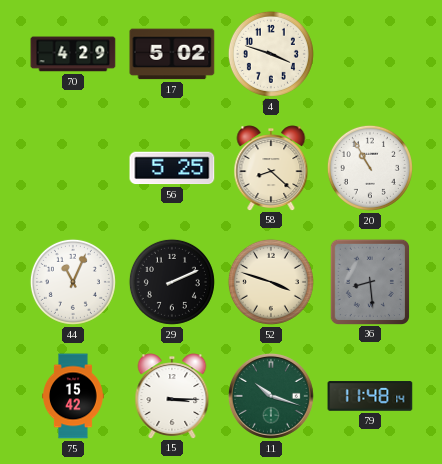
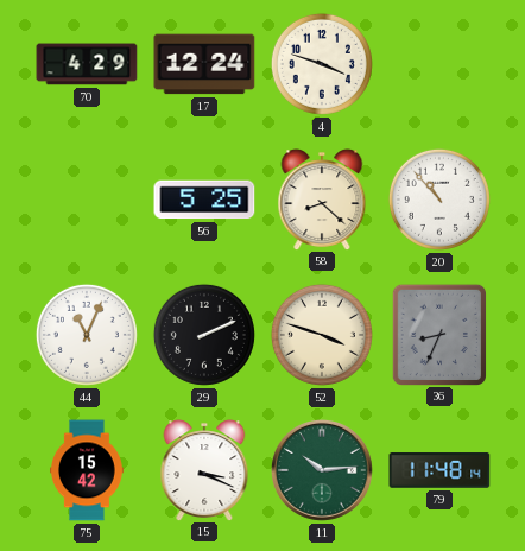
17: 5:02 -> 12:24 (204, 64)
20: 10:55 -> 10:53 (439, 199)
36: 8:29 -> 8:34 (438, 334)
15: 3:15 -> 3:19 (204, 470)
11: 10:18 -> 10:14 (322, 470)
